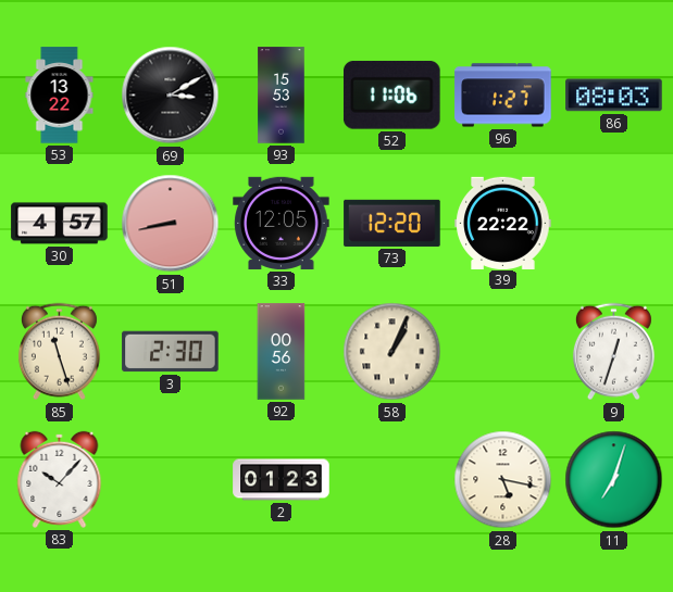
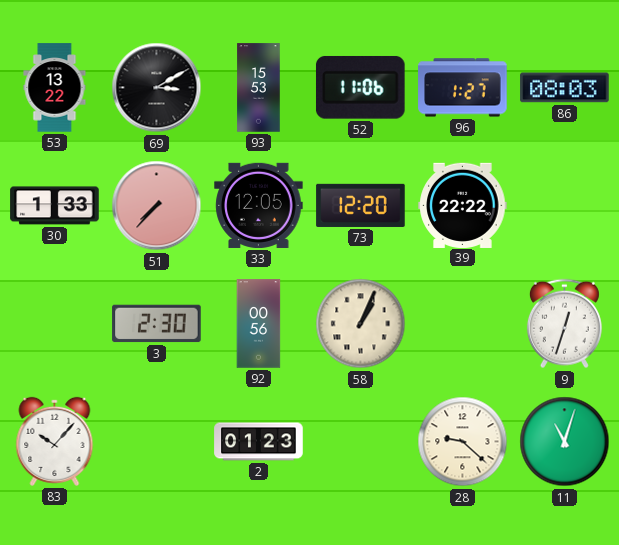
30: 4:57 -> 1:33 (55, 206)
51: 8:43 -> 7:37 (157, 206)
85: 11:27 -> none (59, 352)
28: 5:17 -> 9:22 (463, 442)
11: 7:03 -> 11:03 (565, 442)
